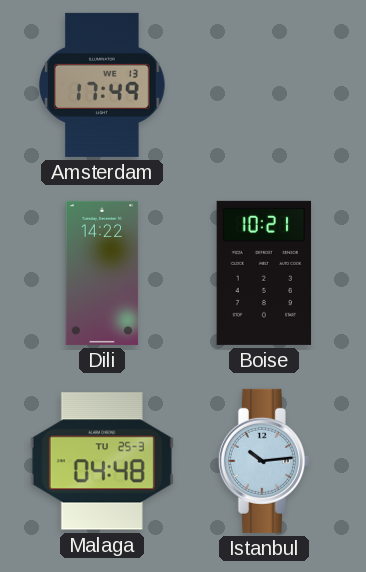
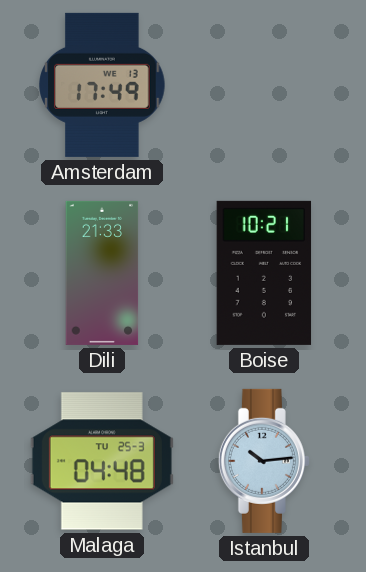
Dili: 14:22 -> 21:33 (102, 273)
